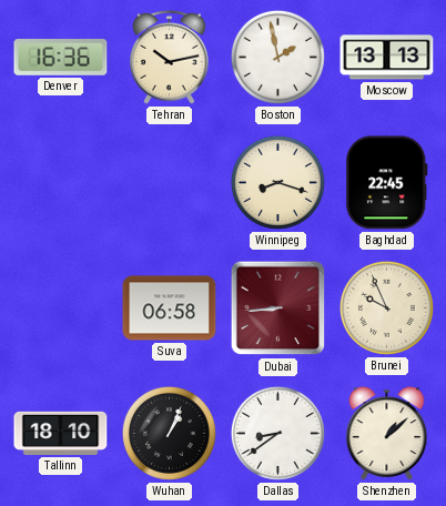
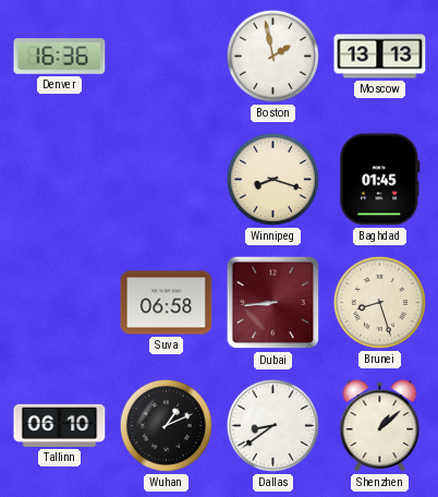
Tehran: 10:13 -> none (170, 57)
Baghdad: 22:45 -> 01:45 (380, 180)
Brunei: 9:56 -> 8:27 (379, 302)
Tallinn: 18:10 -> 06:10 (60, 425)
Wuhan: 1:04 -> 1:11 (166, 425)
